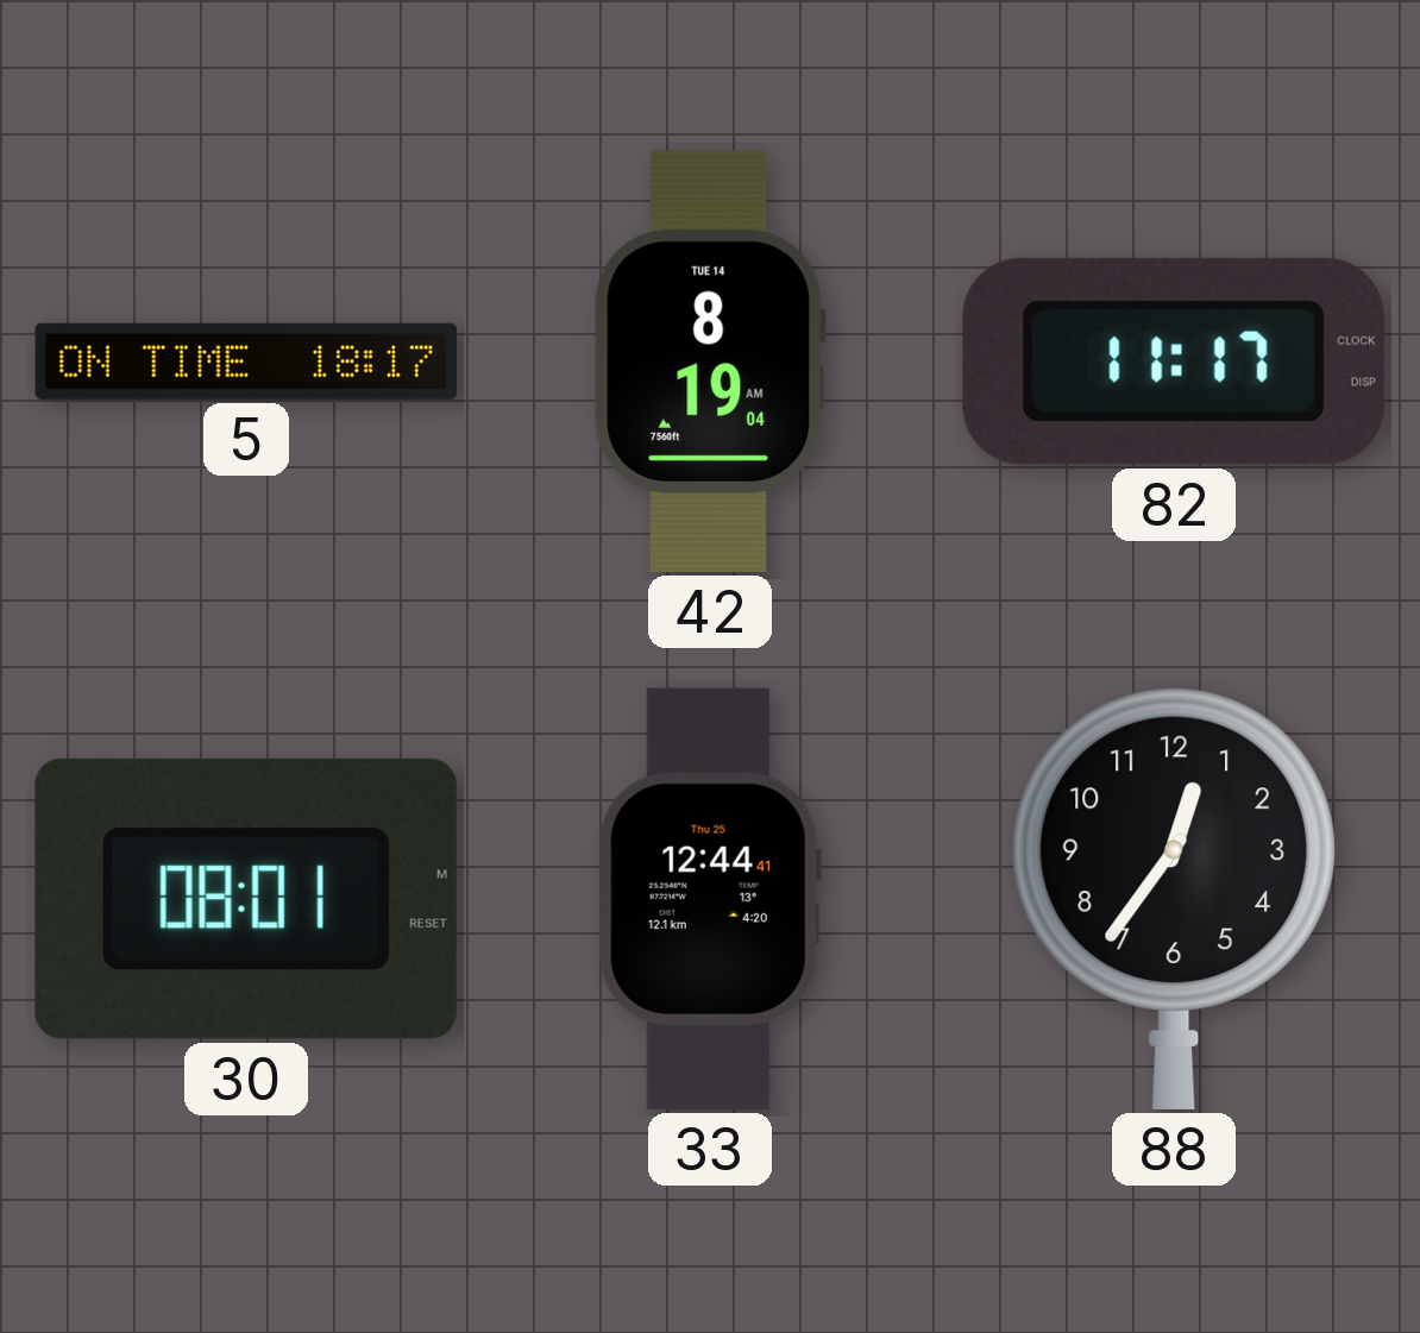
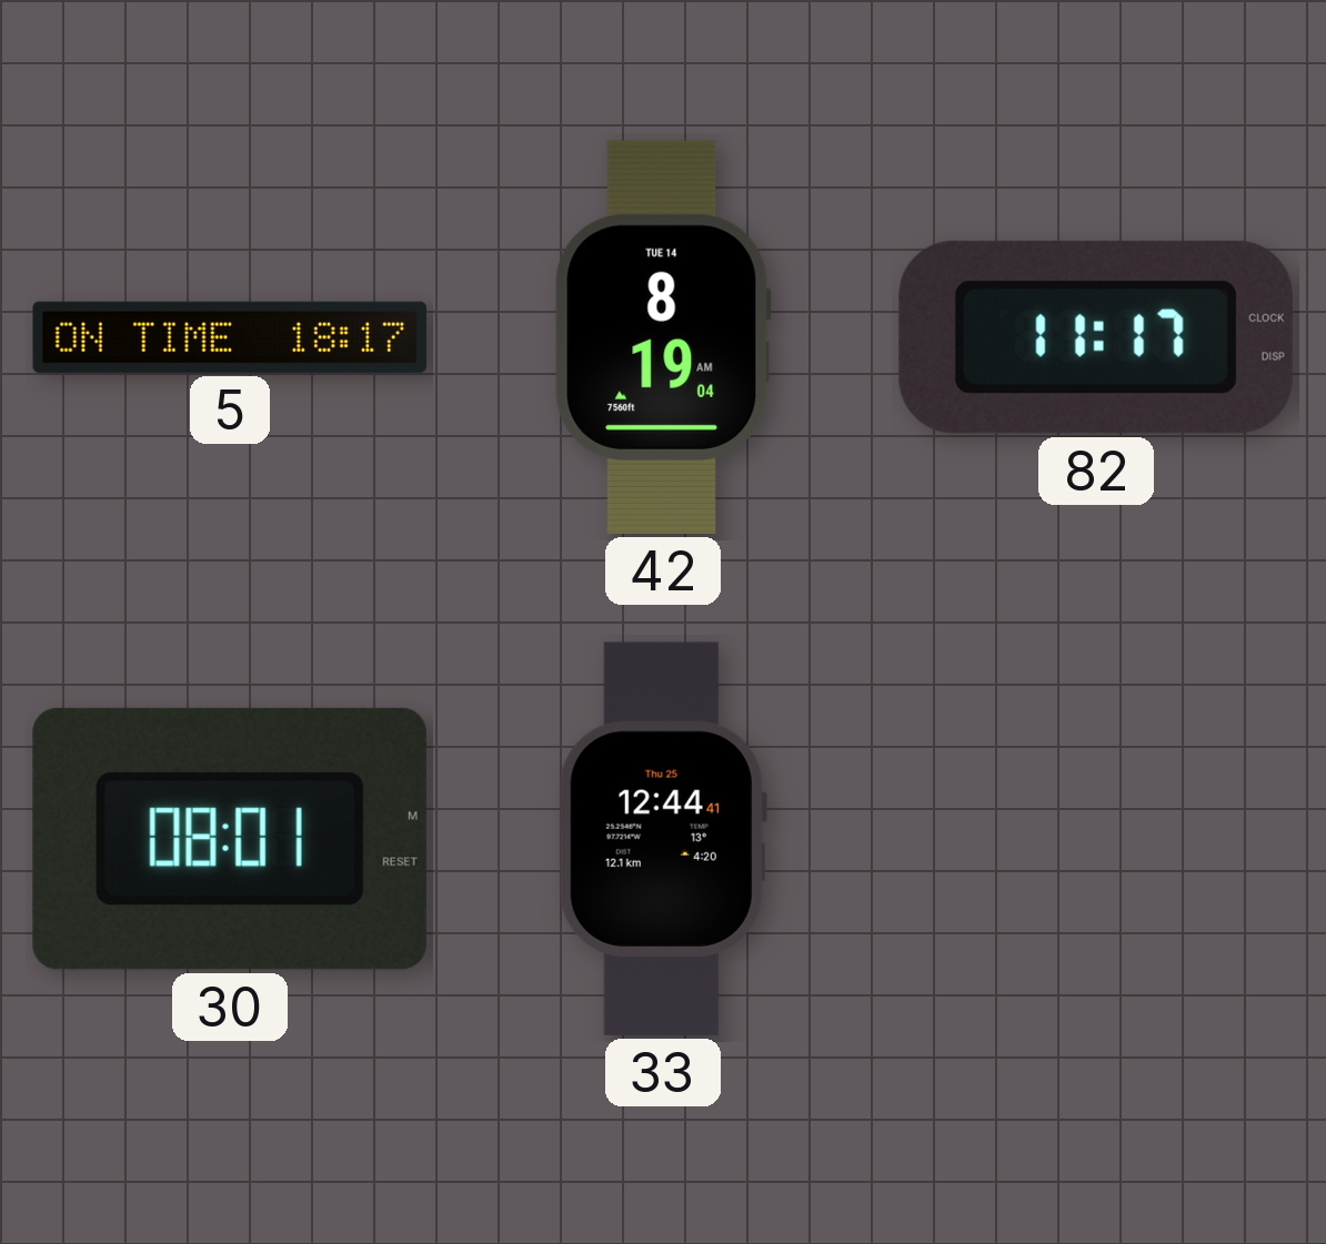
88: 12:36 -> none (1174, 899)
